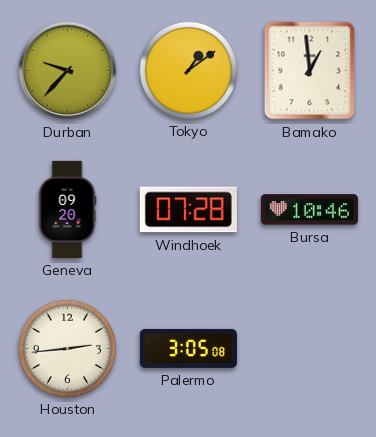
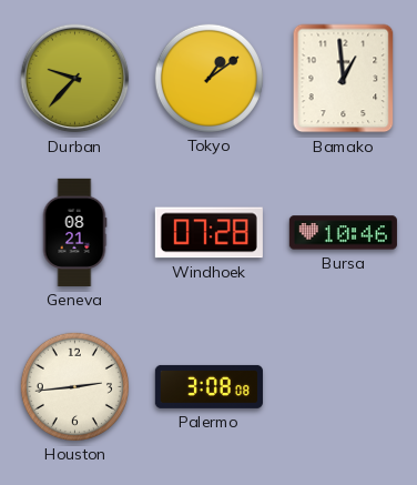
Geneva: 09:20 -> 08:21 (74, 232)
Palermo: 3:05 -> 3:08 (208, 386)
